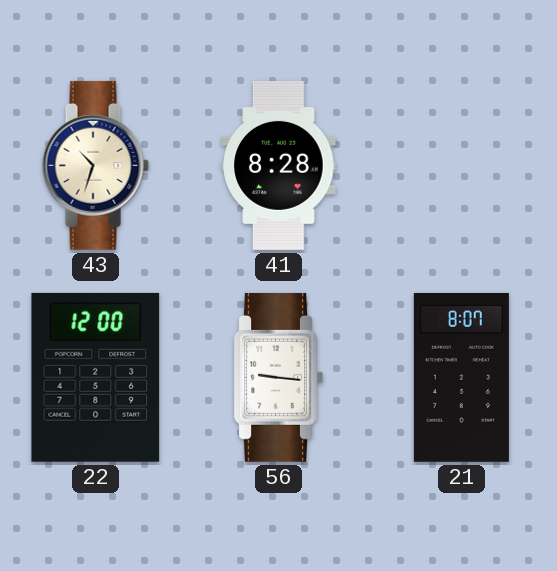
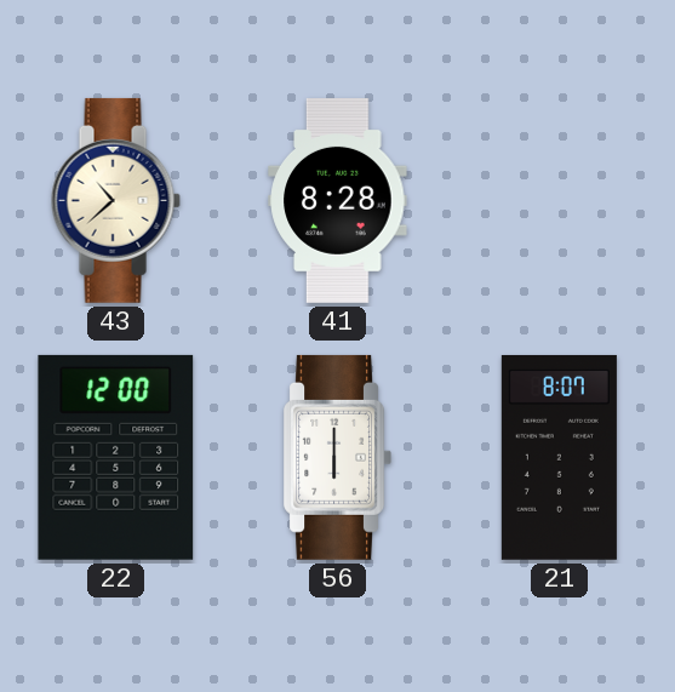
43: 10:33 -> 10:38 (115, 200)
56: 9:16 -> 6:00 (337, 457)
